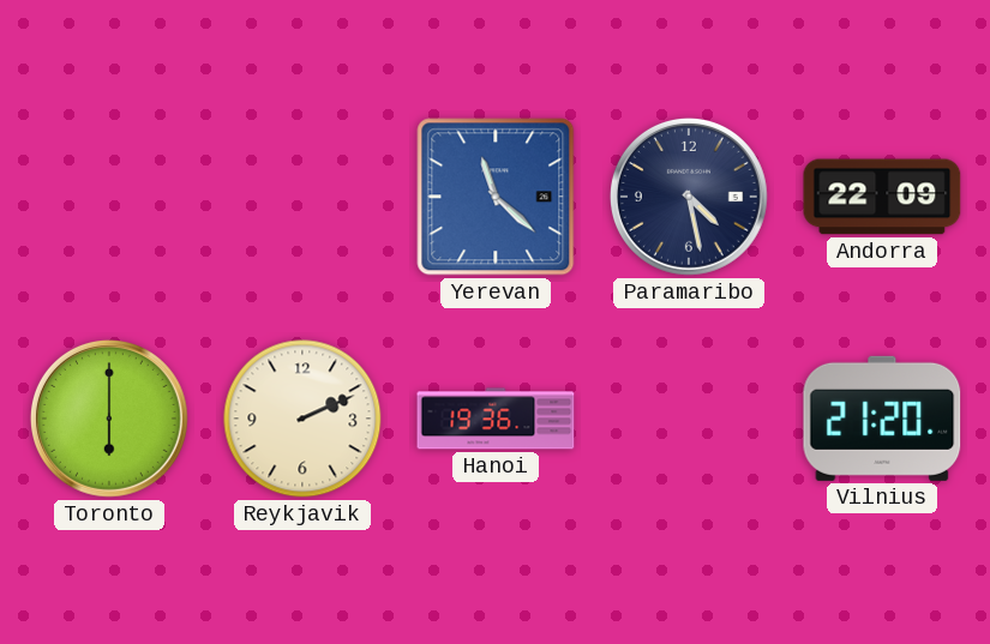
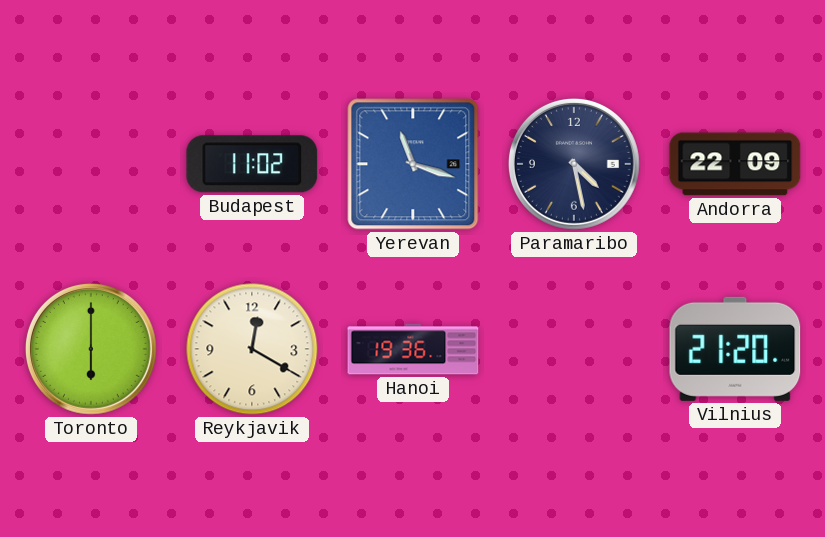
Budapest: none -> 11:02 (252, 164)
Yerevan: 11:22 -> 11:18 (413, 164)
Reykjavik: 2:11 -> 12:20 (252, 349)
